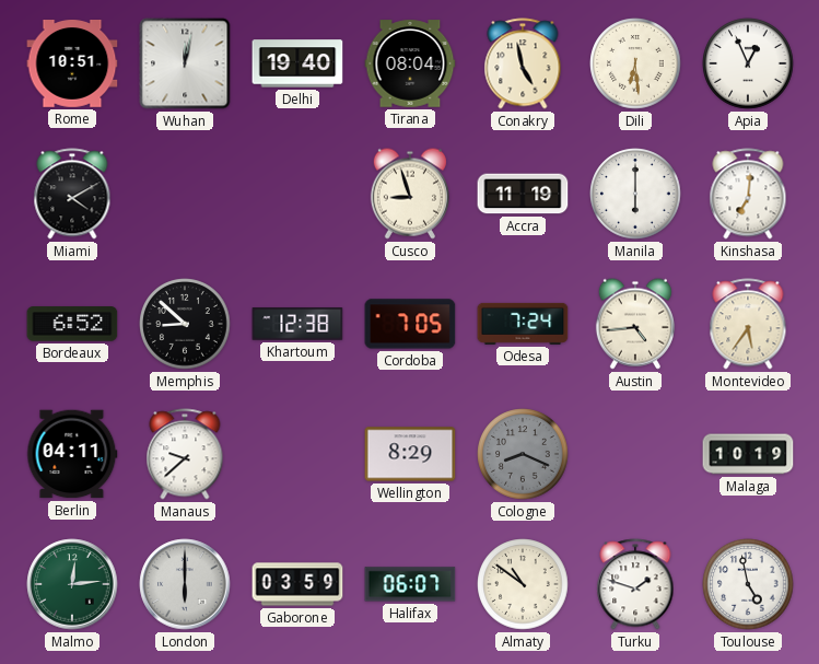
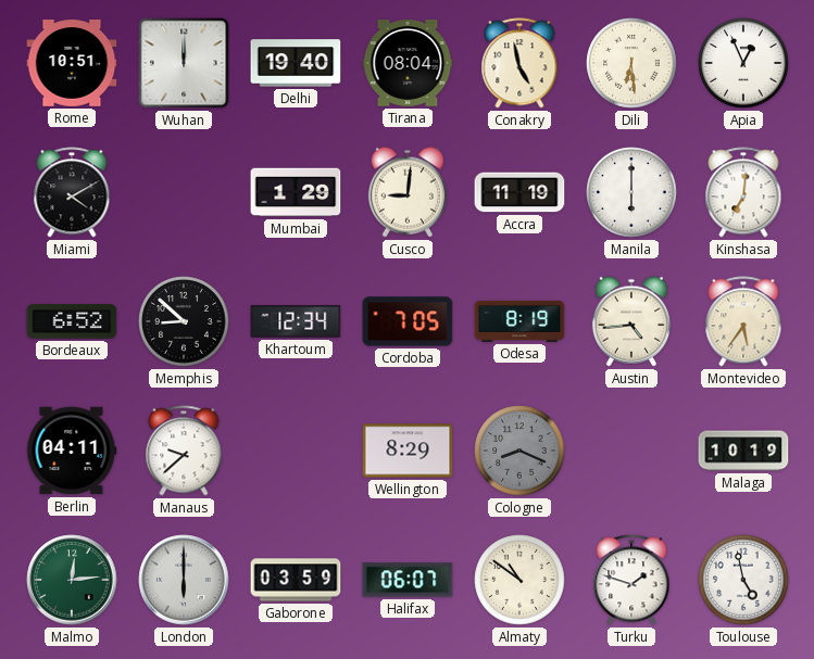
Wuhan: 12:02 -> 12:00 (184, 63)
Mumbai: none -> 1:29 (296, 192)
Cusco: 8:57 -> 9:01 (408, 192)
Khartoum: 12:38 -> 12:34 (296, 321)
Odesa: 7:24 -> 8:19 (519, 321)
